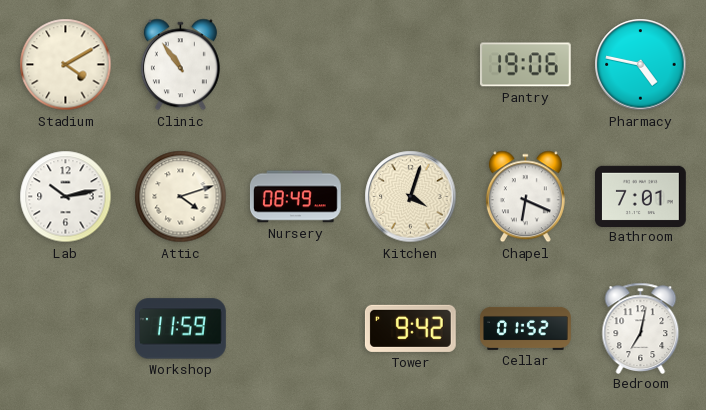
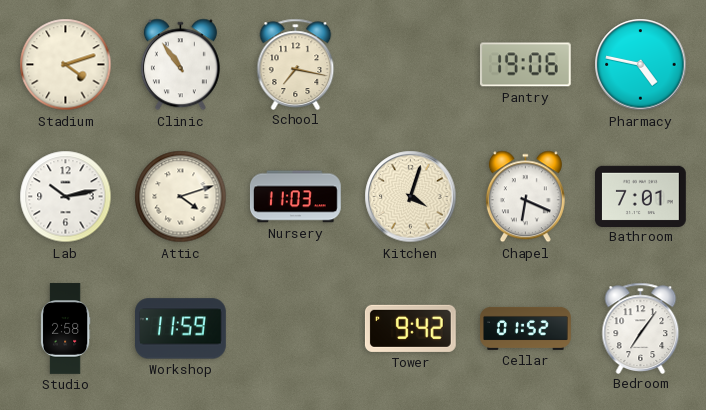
Stadium: 4:10 -> 4:12 (66, 65)
School: none -> 7:17 (296, 64)
Nursery: 08:49 -> 11:03 (295, 197)
Studio: none -> 2:58 (65, 329)
Bedroom: 7:02 -> 7:06 (641, 328)
